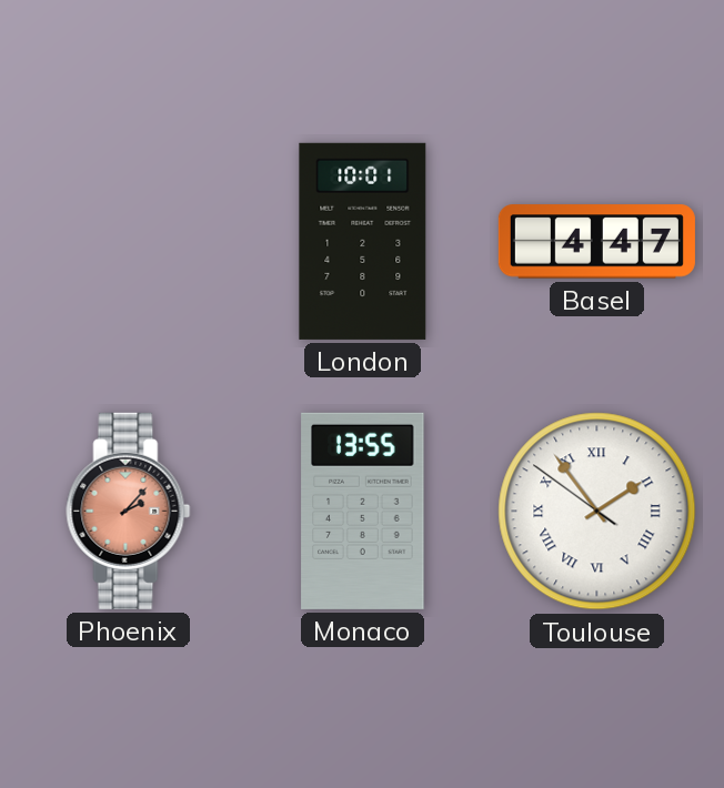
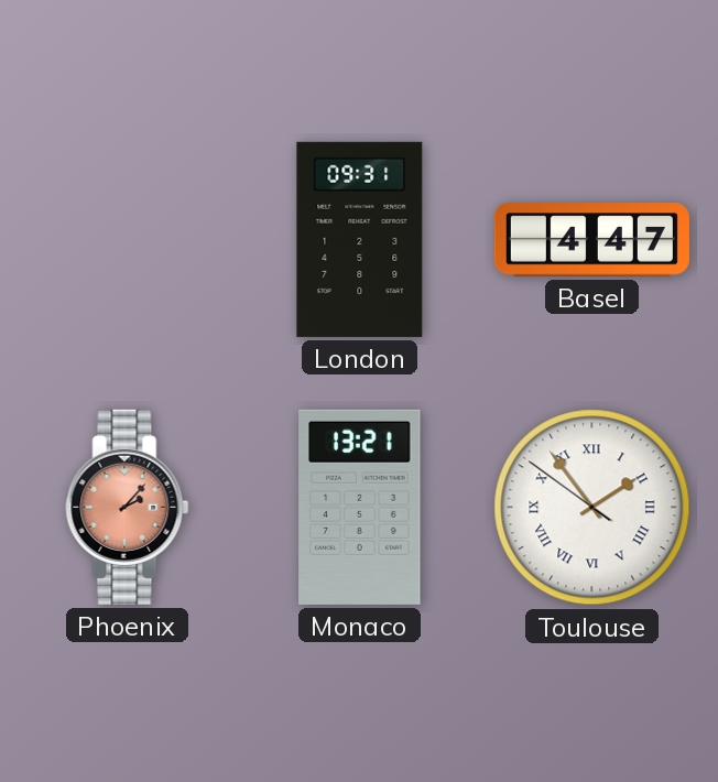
London: 10:01 -> 09:31 (360, 239)
Monaco: 13:55 -> 13:21 (360, 507)
